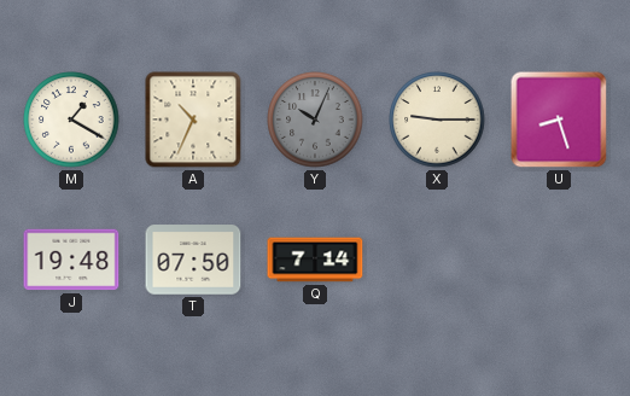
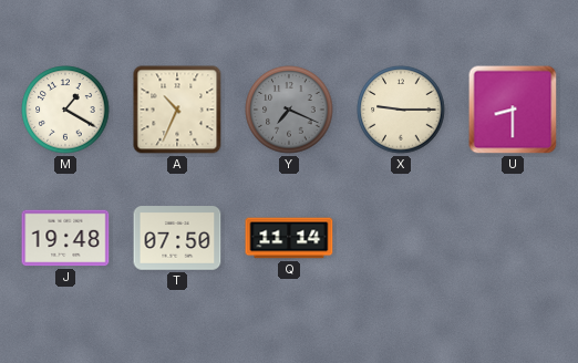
Y: 10:04 -> 7:19 (289, 110)
U: 8:27 -> 8:30 (513, 110)
Q: 7:14 -> 11:14 (289, 238)
